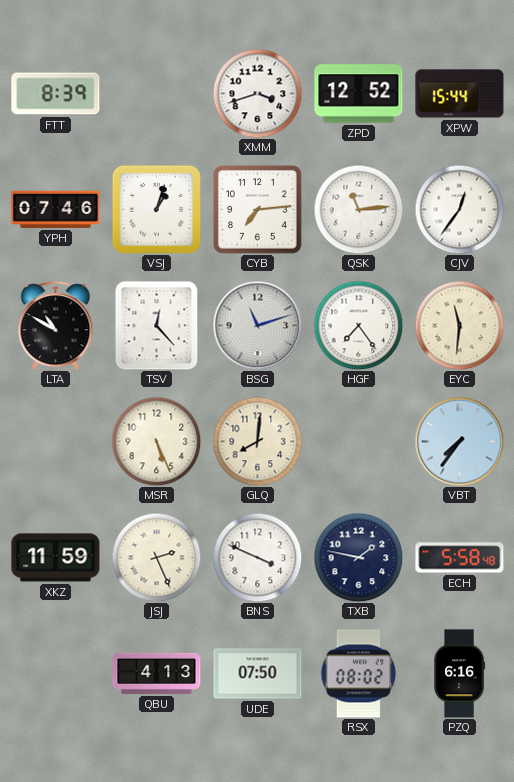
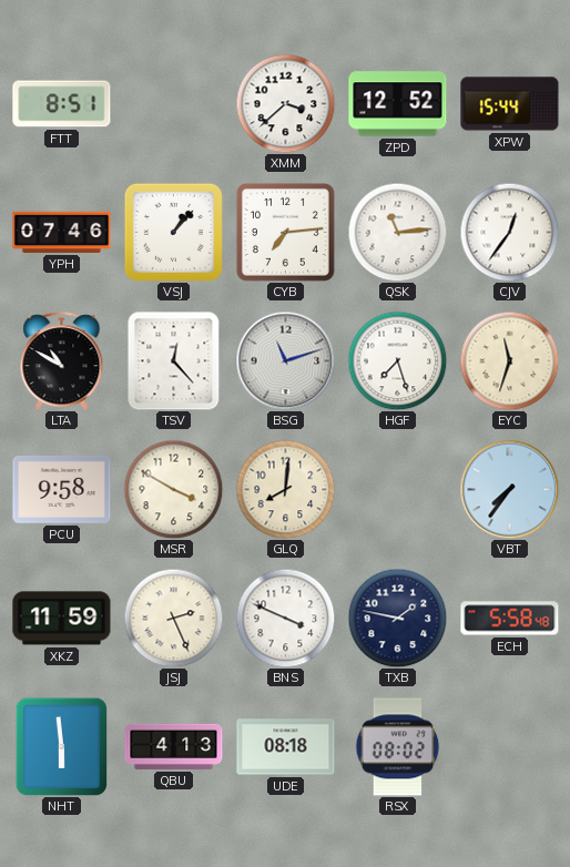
FTT: 8:39 -> 8:51 (62, 104)
XMM: 3:42 -> 3:38 (285, 103)
VSJ: 1:03 -> 1:07 (173, 232)
HGF: 7:24 -> 7:27 (397, 360)
EYC: 11:31 -> 11:33 (509, 360)
PCU: none -> 9:58 (62, 490)
MSR: 5:26 -> 3:50 (173, 489)
NHT: none -> 5:59 (62, 746)
UDE: 07:50 -> 08:18 (286, 747)
PZQ: 6:16 -> none (460, 674)
